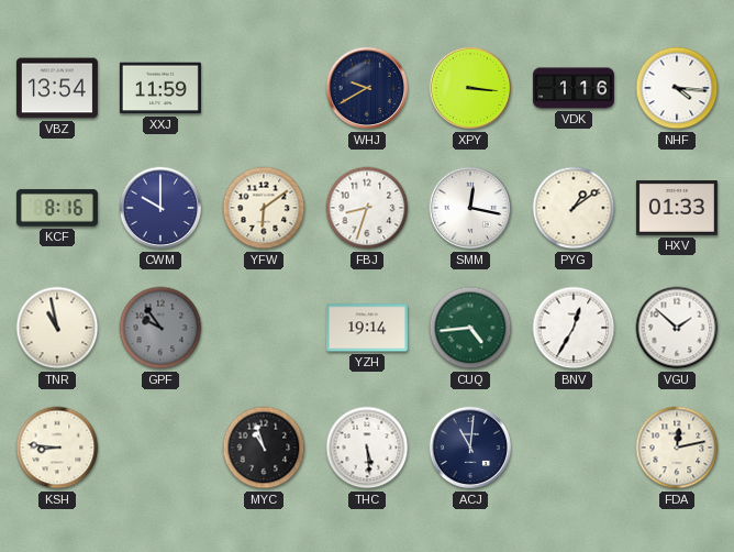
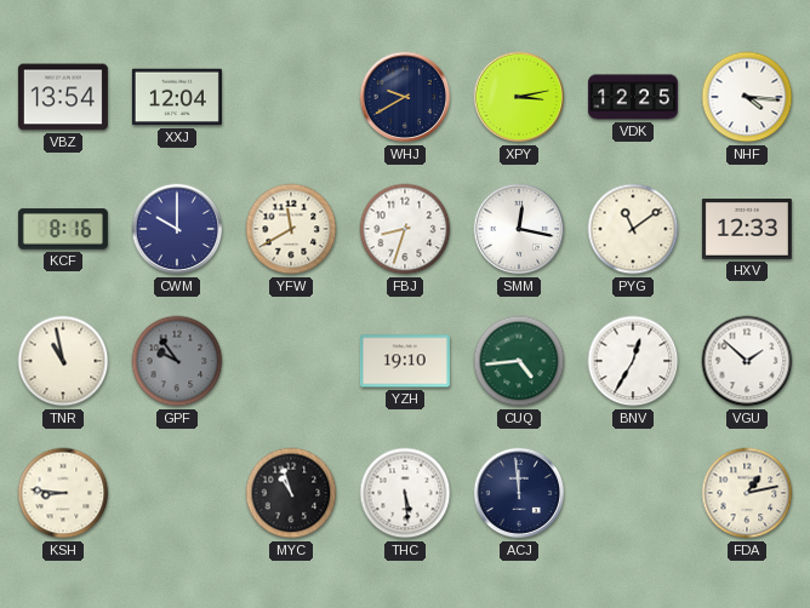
XXJ: 11:59 -> 12:04 (177, 97)
XPY: 3:16 -> 3:13 (519, 97)
VDK: 1:16 -> 12:25 (633, 97)
YFW: 6:09 -> 11:40 (291, 229)
PYG: 1:09 -> 11:09 (633, 229)
HXV: 01:33 -> 12:33 (747, 230)
YZH: 19:14 -> 19:10 (405, 361)
ACJ: 11:01 -> 11:59 (519, 493)
FDA: 12:13 -> 1:13 (747, 493)
